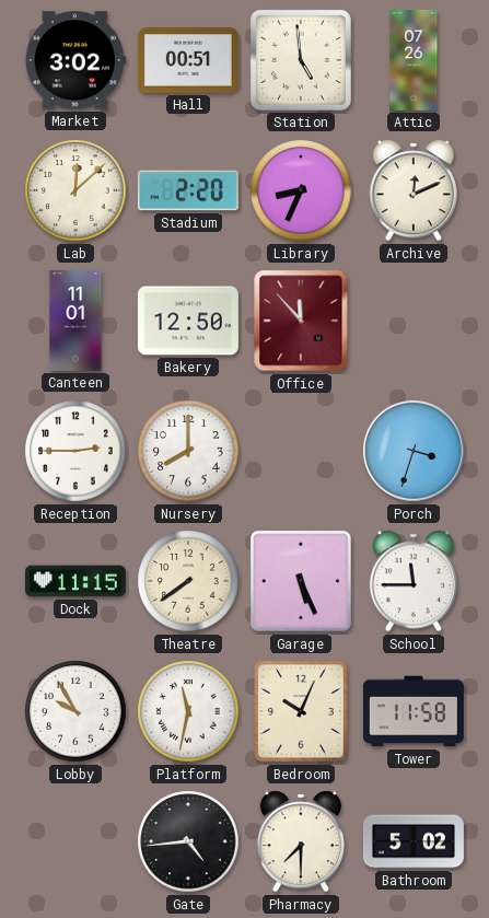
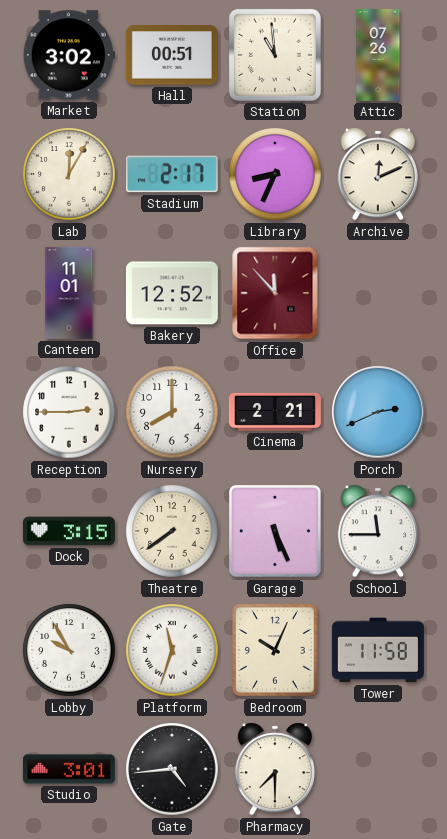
Station: 4:59 -> 10:59 (275, 55)
Lab: 12:08 -> 12:05 (69, 174)
Stadium: 2:20 -> 2:17 (172, 174)
Bakery: 12:50 -> 12:52 (172, 293)
Cinema: none -> 2:21 (275, 412)
Porch: 3:33 -> 2:41 (378, 412)
Dock: 11:15 -> 3:15 (69, 531)
Platform: 11:32 -> 11:33 (172, 650)
Studio: none -> 3:01 (69, 769)
Bathroom: 5:02 -> none (414, 841)
